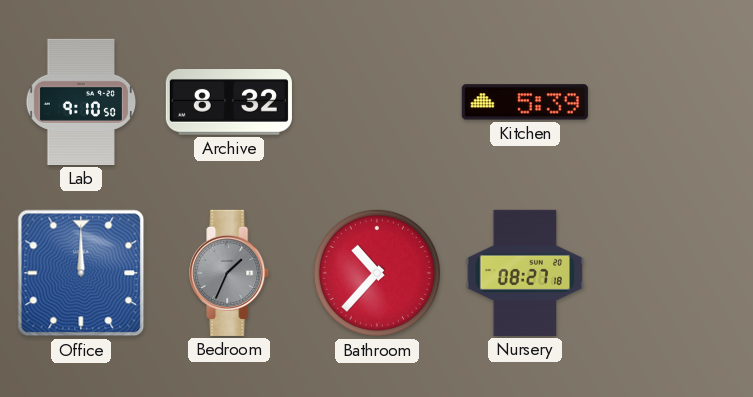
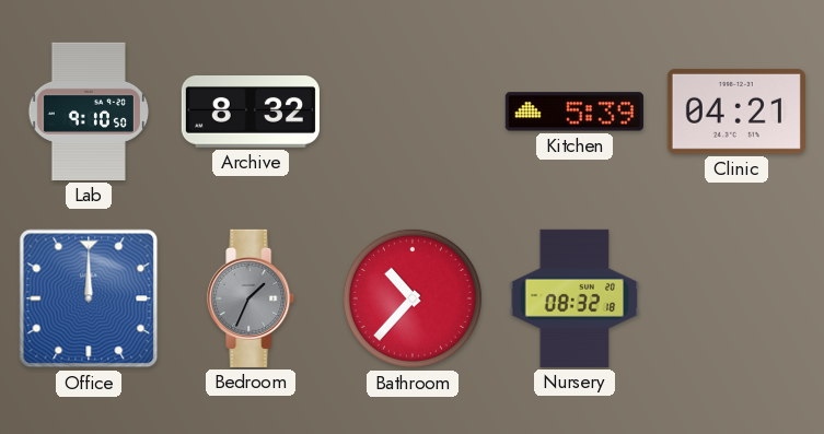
Clinic: none -> 04:21 (736, 112)
Nursery: 08:27 -> 08:32 (575, 298)
